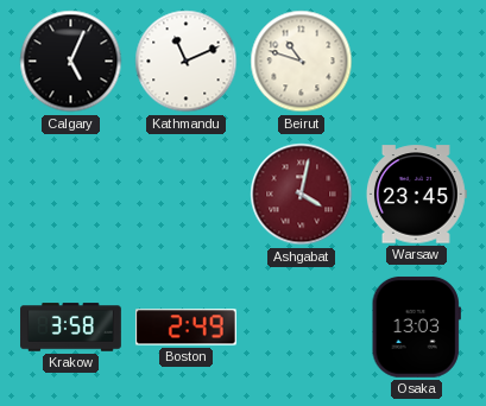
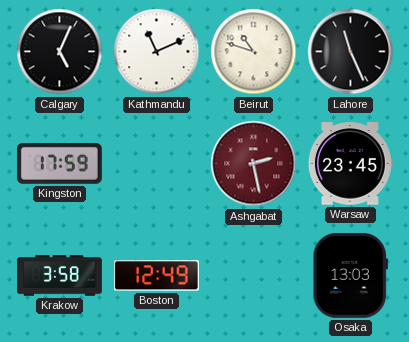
Lahore: none -> 11:26 (351, 52)
Kingston: none -> 17:59 (59, 164)
Ashgabat: 4:02 -> 2:28 (254, 164)
Boston: 2:49 -> 12:49 (156, 276)
